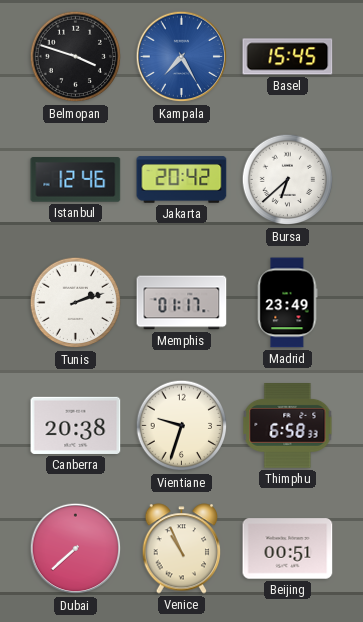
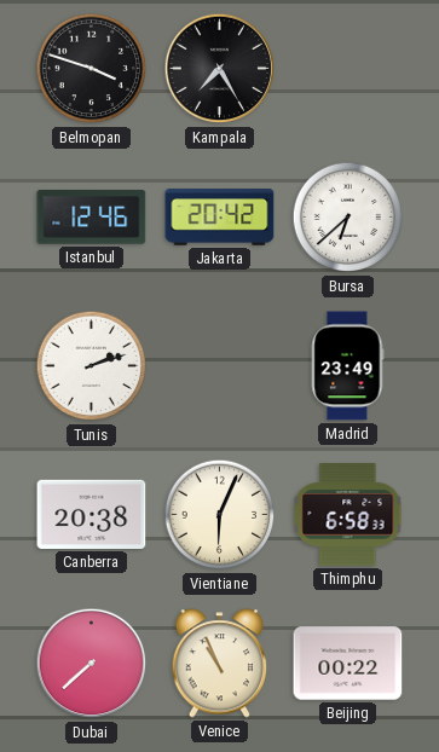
Kampala dial: blue -> black (220, 69)
Basel: 15:45 -> none (288, 57)
Memphis: 01:17 -> none (182, 303)
Vientiane: 9:33 -> 6:04 (220, 515)
Beijing: 00:51 -> 00:22 (348, 664)
